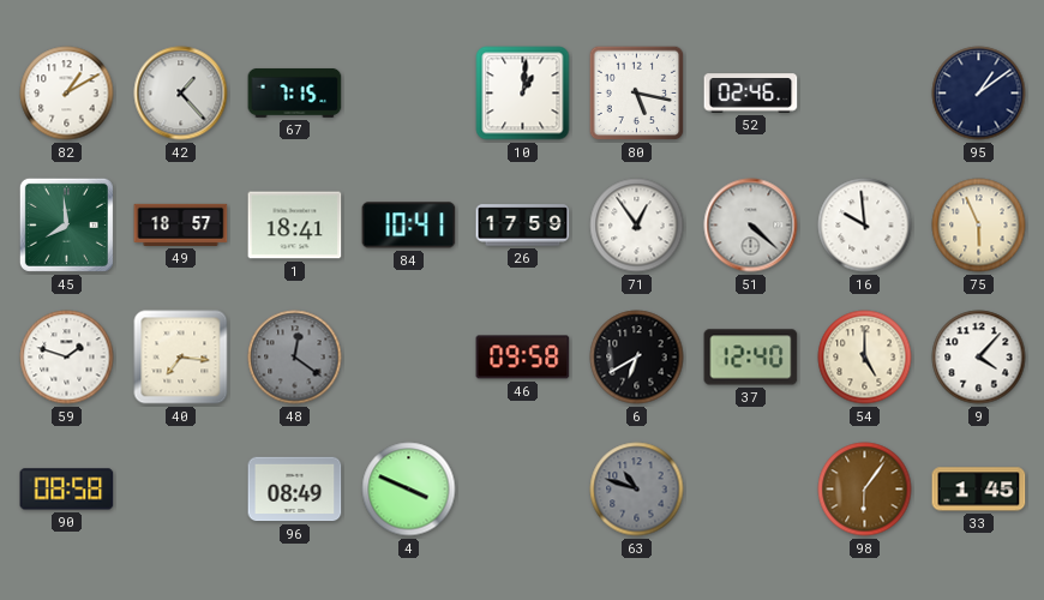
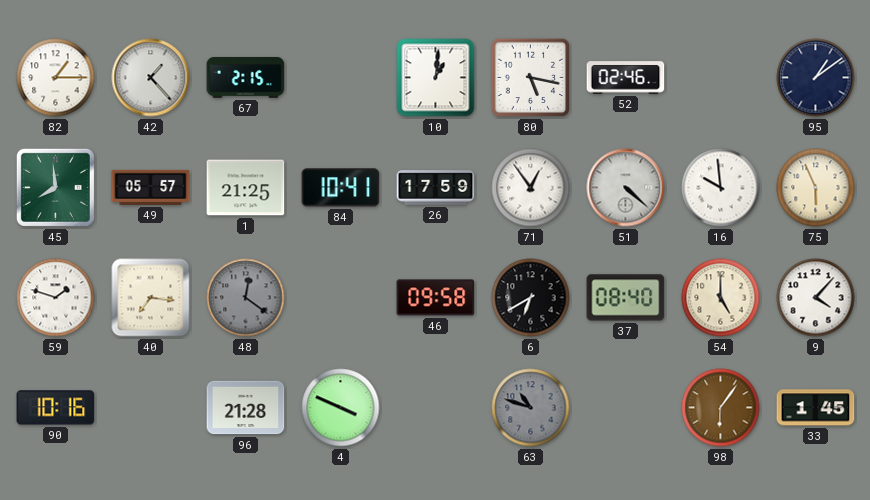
82: 1:10 -> 1:15 (56, 78)
67: 7:15 -> 2:15 (246, 77)
49: 18:57 -> 05:57 (151, 187)
1: 18:41 -> 21:25 (246, 188)
37: 12:40 -> 08:40 (626, 298)
90: 08:58 -> 10:16 (56, 408)
96: 08:49 -> 21:28 (246, 408)
